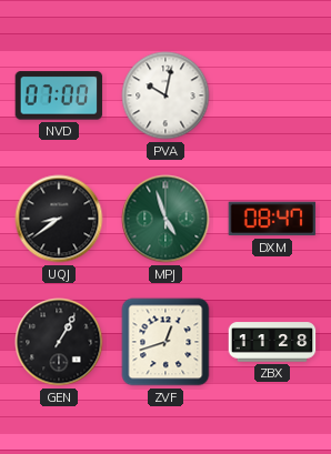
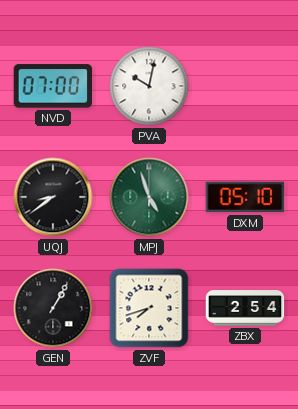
DXM: 08:47 -> 05:10 (245, 197)
ZVF: 12:42 -> 7:42 (149, 308)
ZBX: 11:28 -> 2:54 (245, 308)
